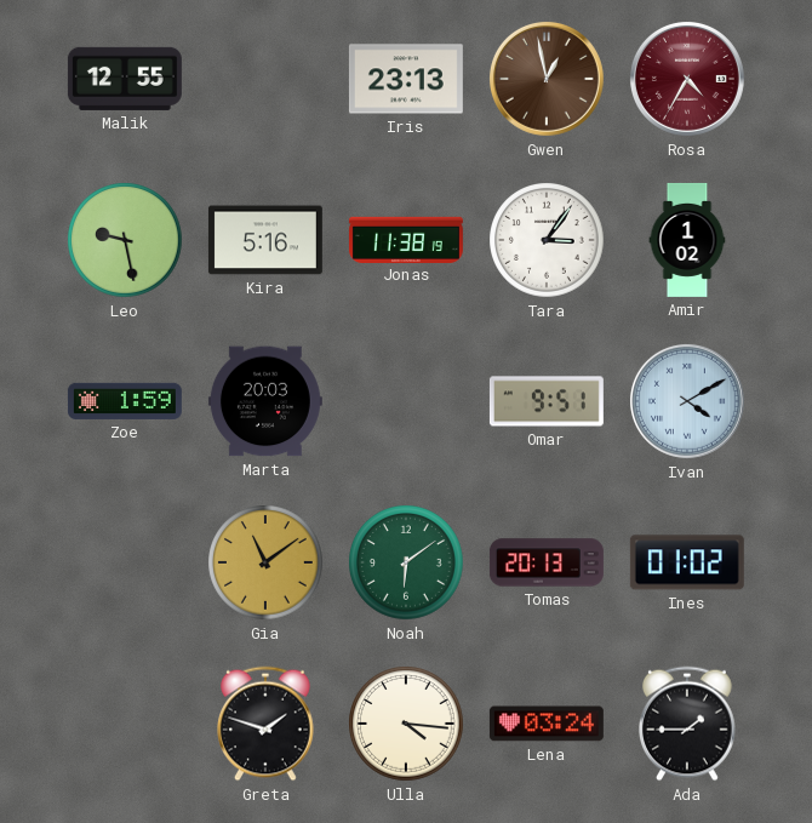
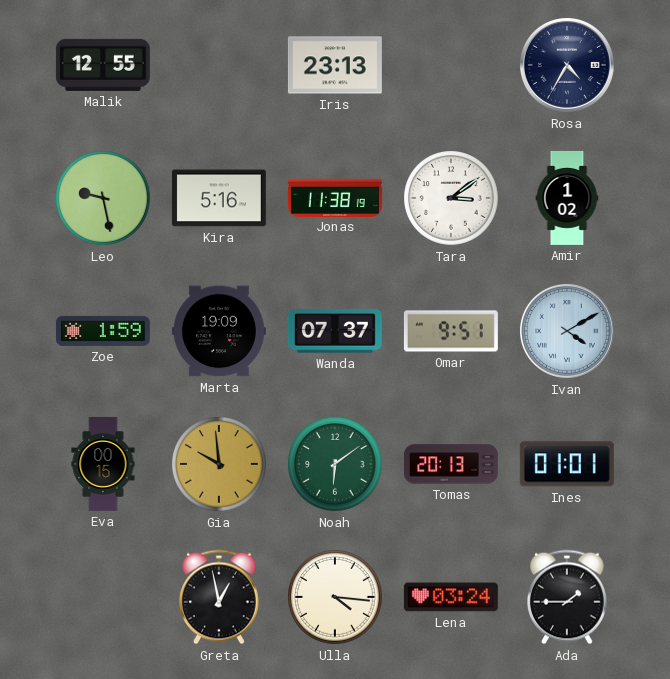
Gwen: 12:58 -> none (547, 79)
Rosa dial: burgundy -> navy (567, 65)
Tara: 3:06 -> 3:09 (451, 198)
Marta: 20:03 -> 19:09 (219, 331)
Wanda: none -> 07:37 (335, 331)
Eva: none -> 00:15 (103, 464)
Gia: 11:09 -> 9:59 (219, 464)
Ines: 01:02 -> 01:01 (567, 464)
Greta: 1:48 -> 12:58 (220, 597)
